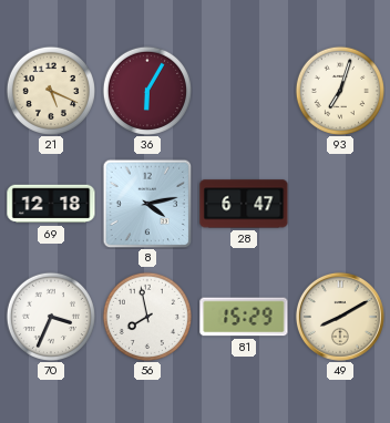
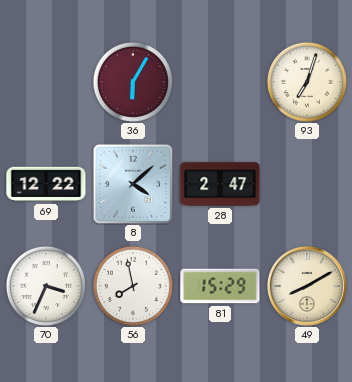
21: 5:19 -> none (50, 90)
69: 12:18 -> 12:22 (46, 184)
8: 4:13 -> 4:08 (133, 184)
28: 6:47 -> 2:47 (220, 184)
